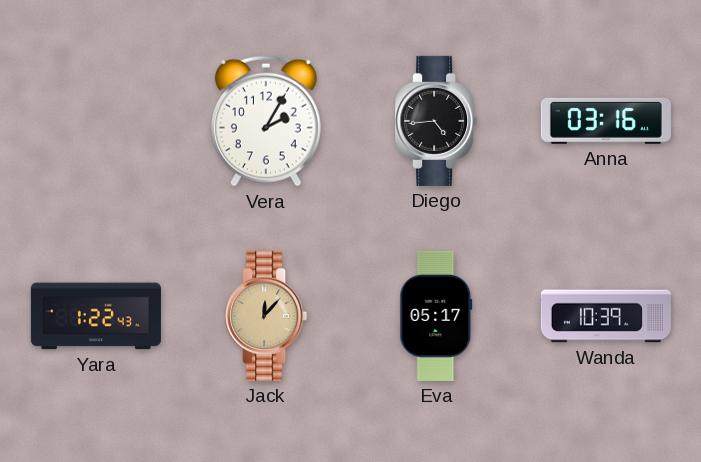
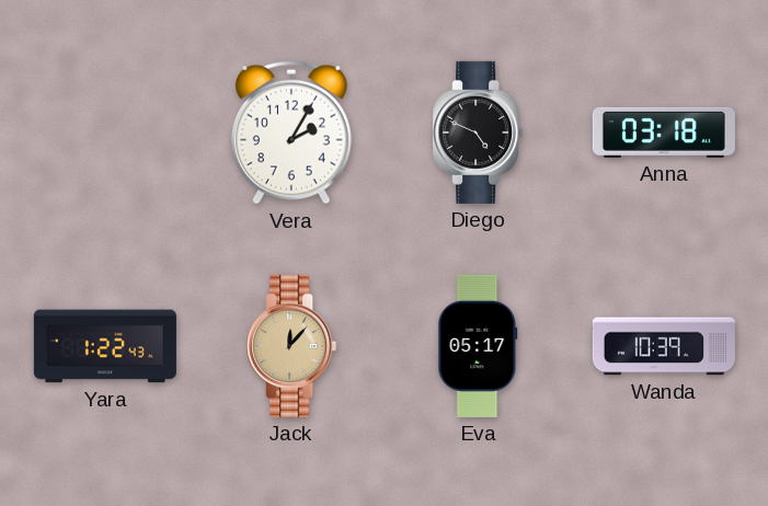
Diego: 4:44 -> 4:49 (478, 133)
Anna: 03:16 -> 03:18 (664, 133)
